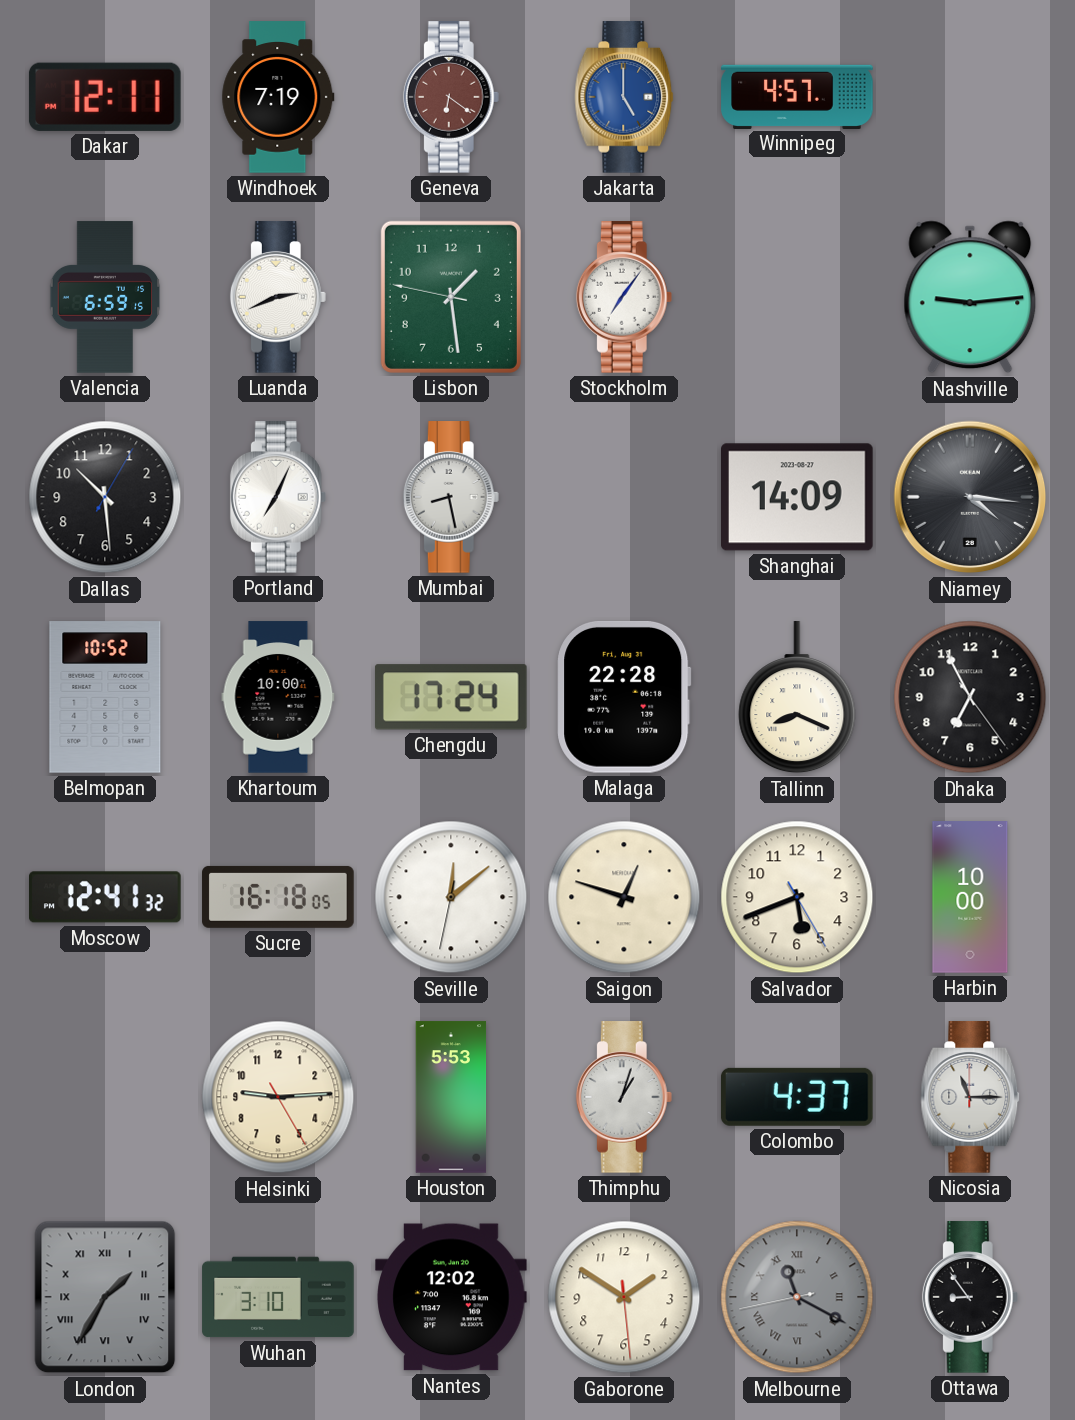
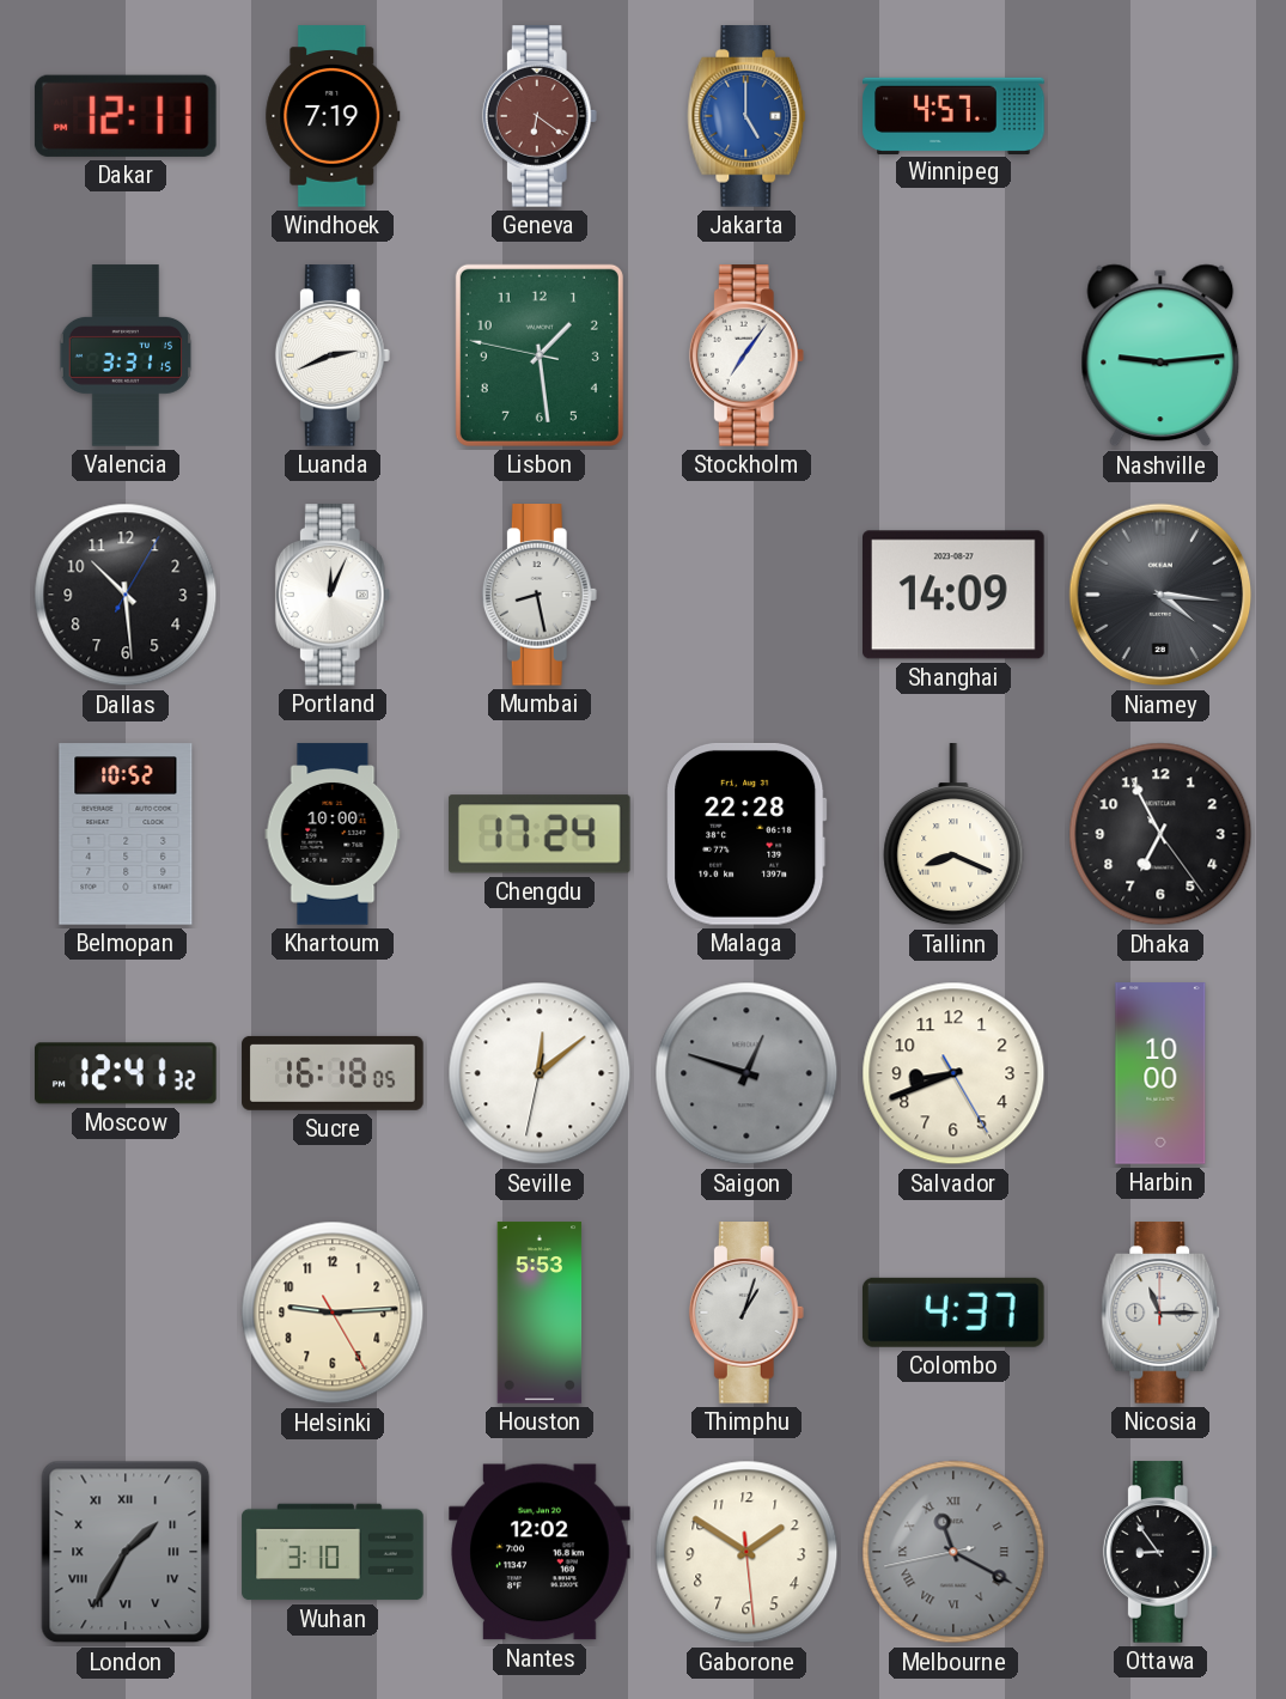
Valencia: 6:59 -> 3:31 (126, 355)
Portland: 7:04 -> 12:04 (333, 595)
Saigon dial: cream -> grey (746, 1073)
Salvador: 5:41 -> 8:41 (953, 1073)
